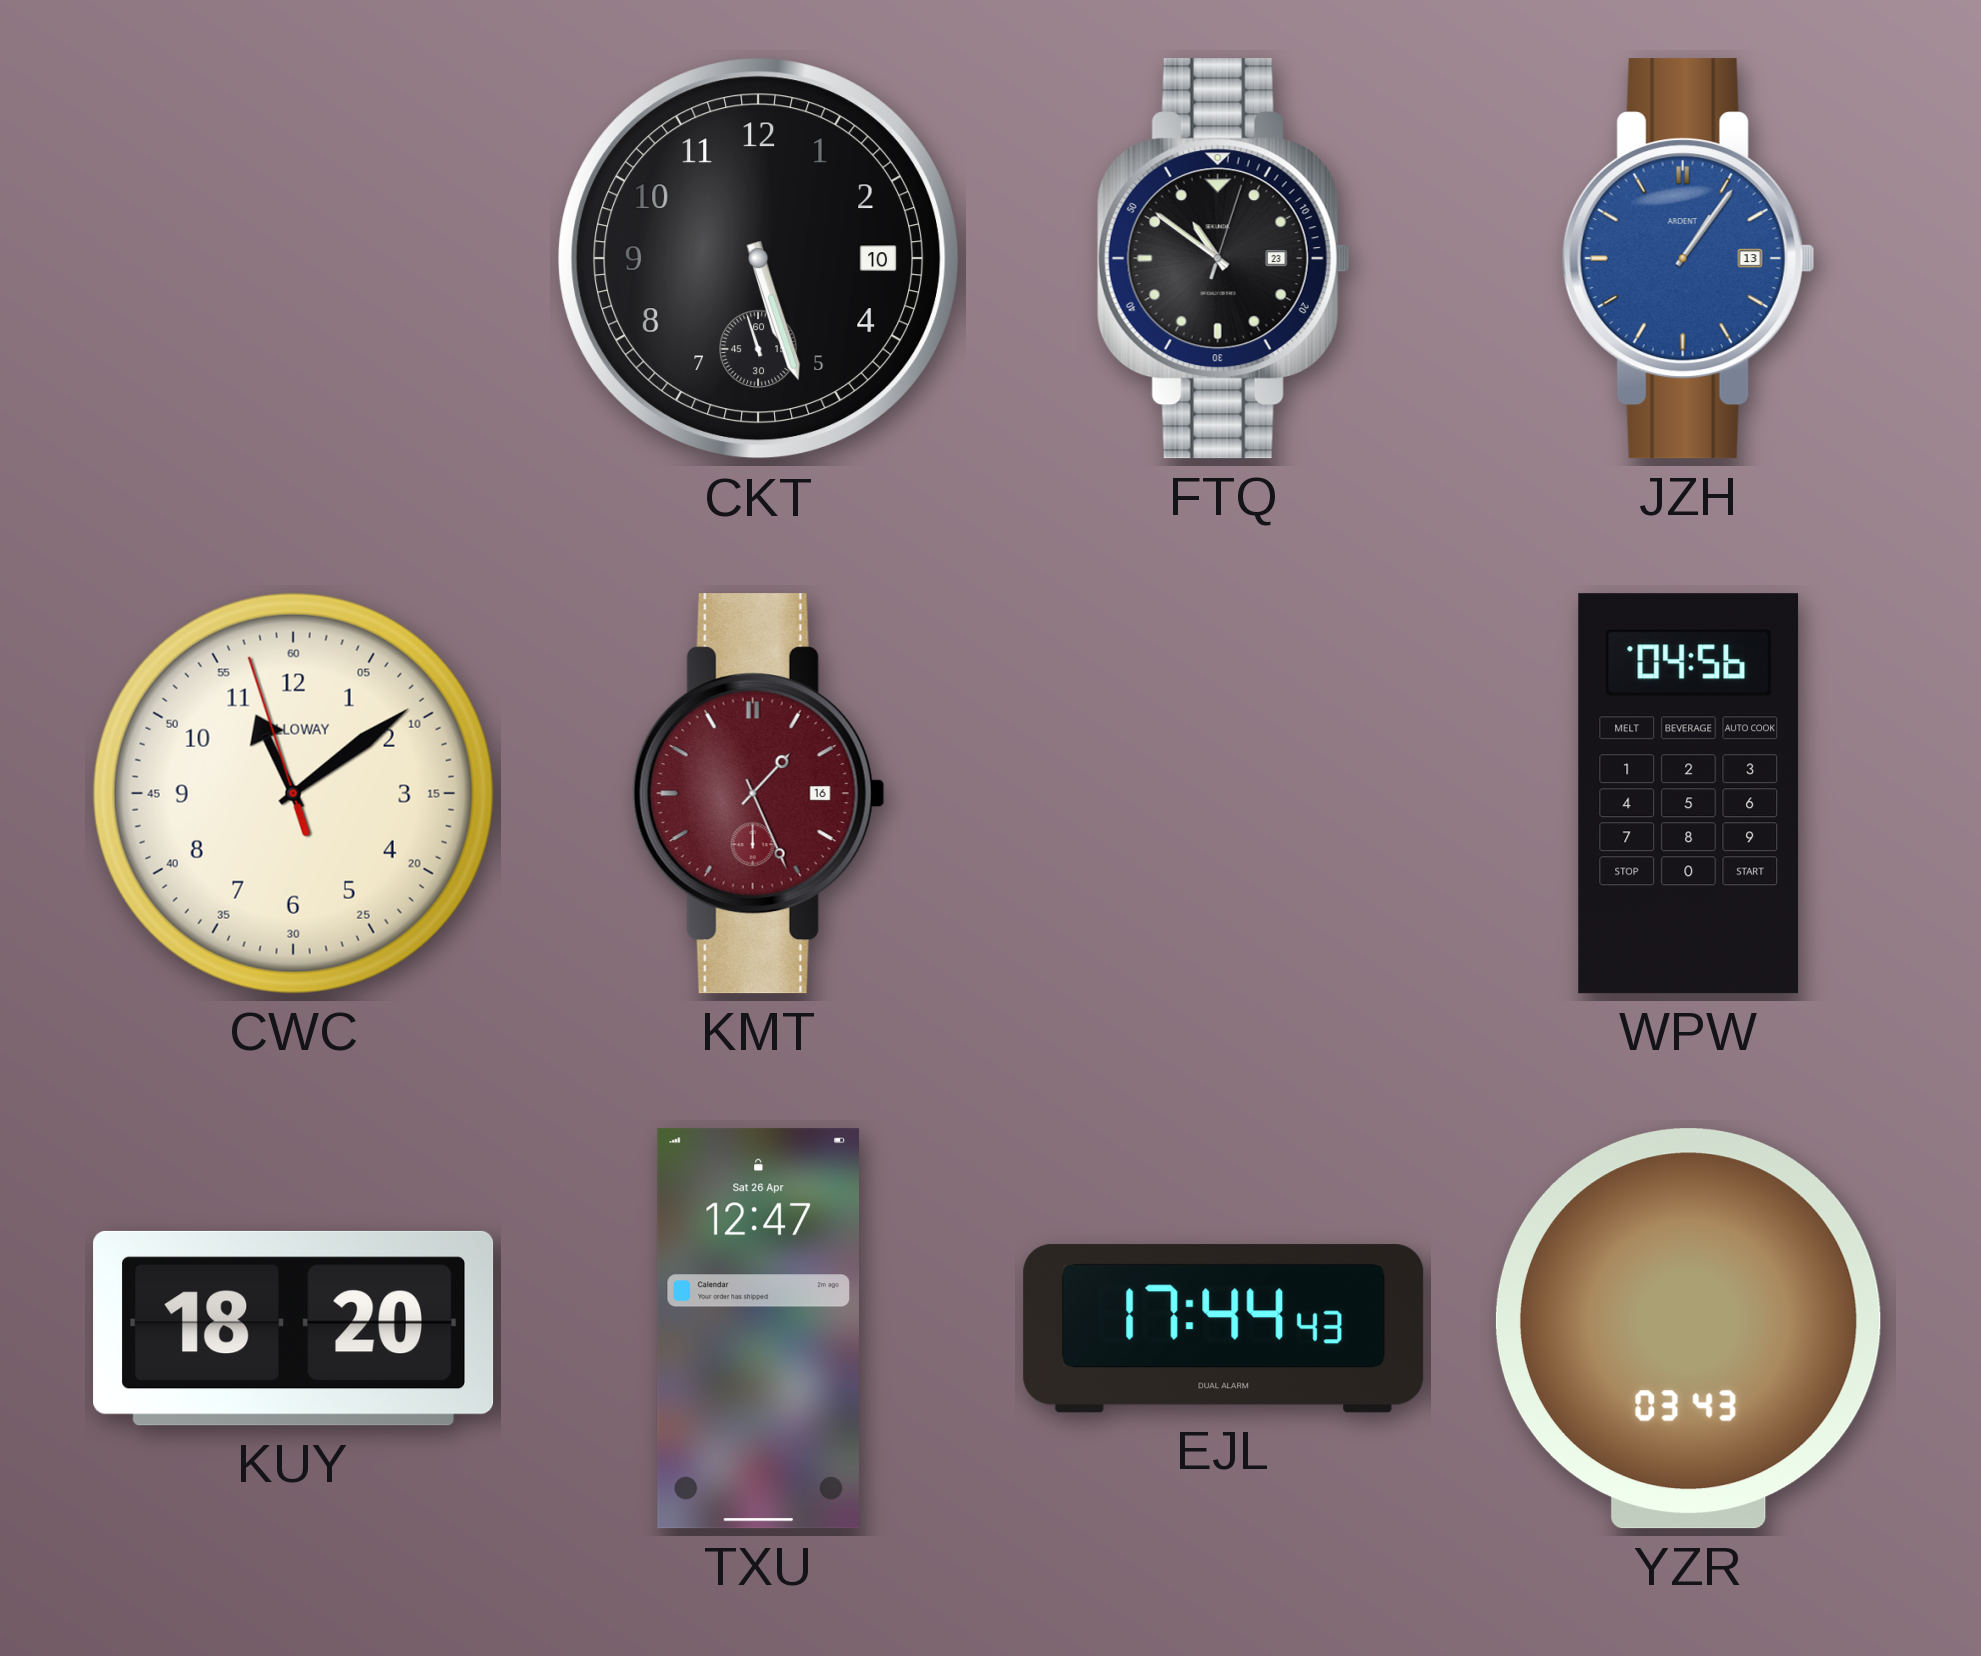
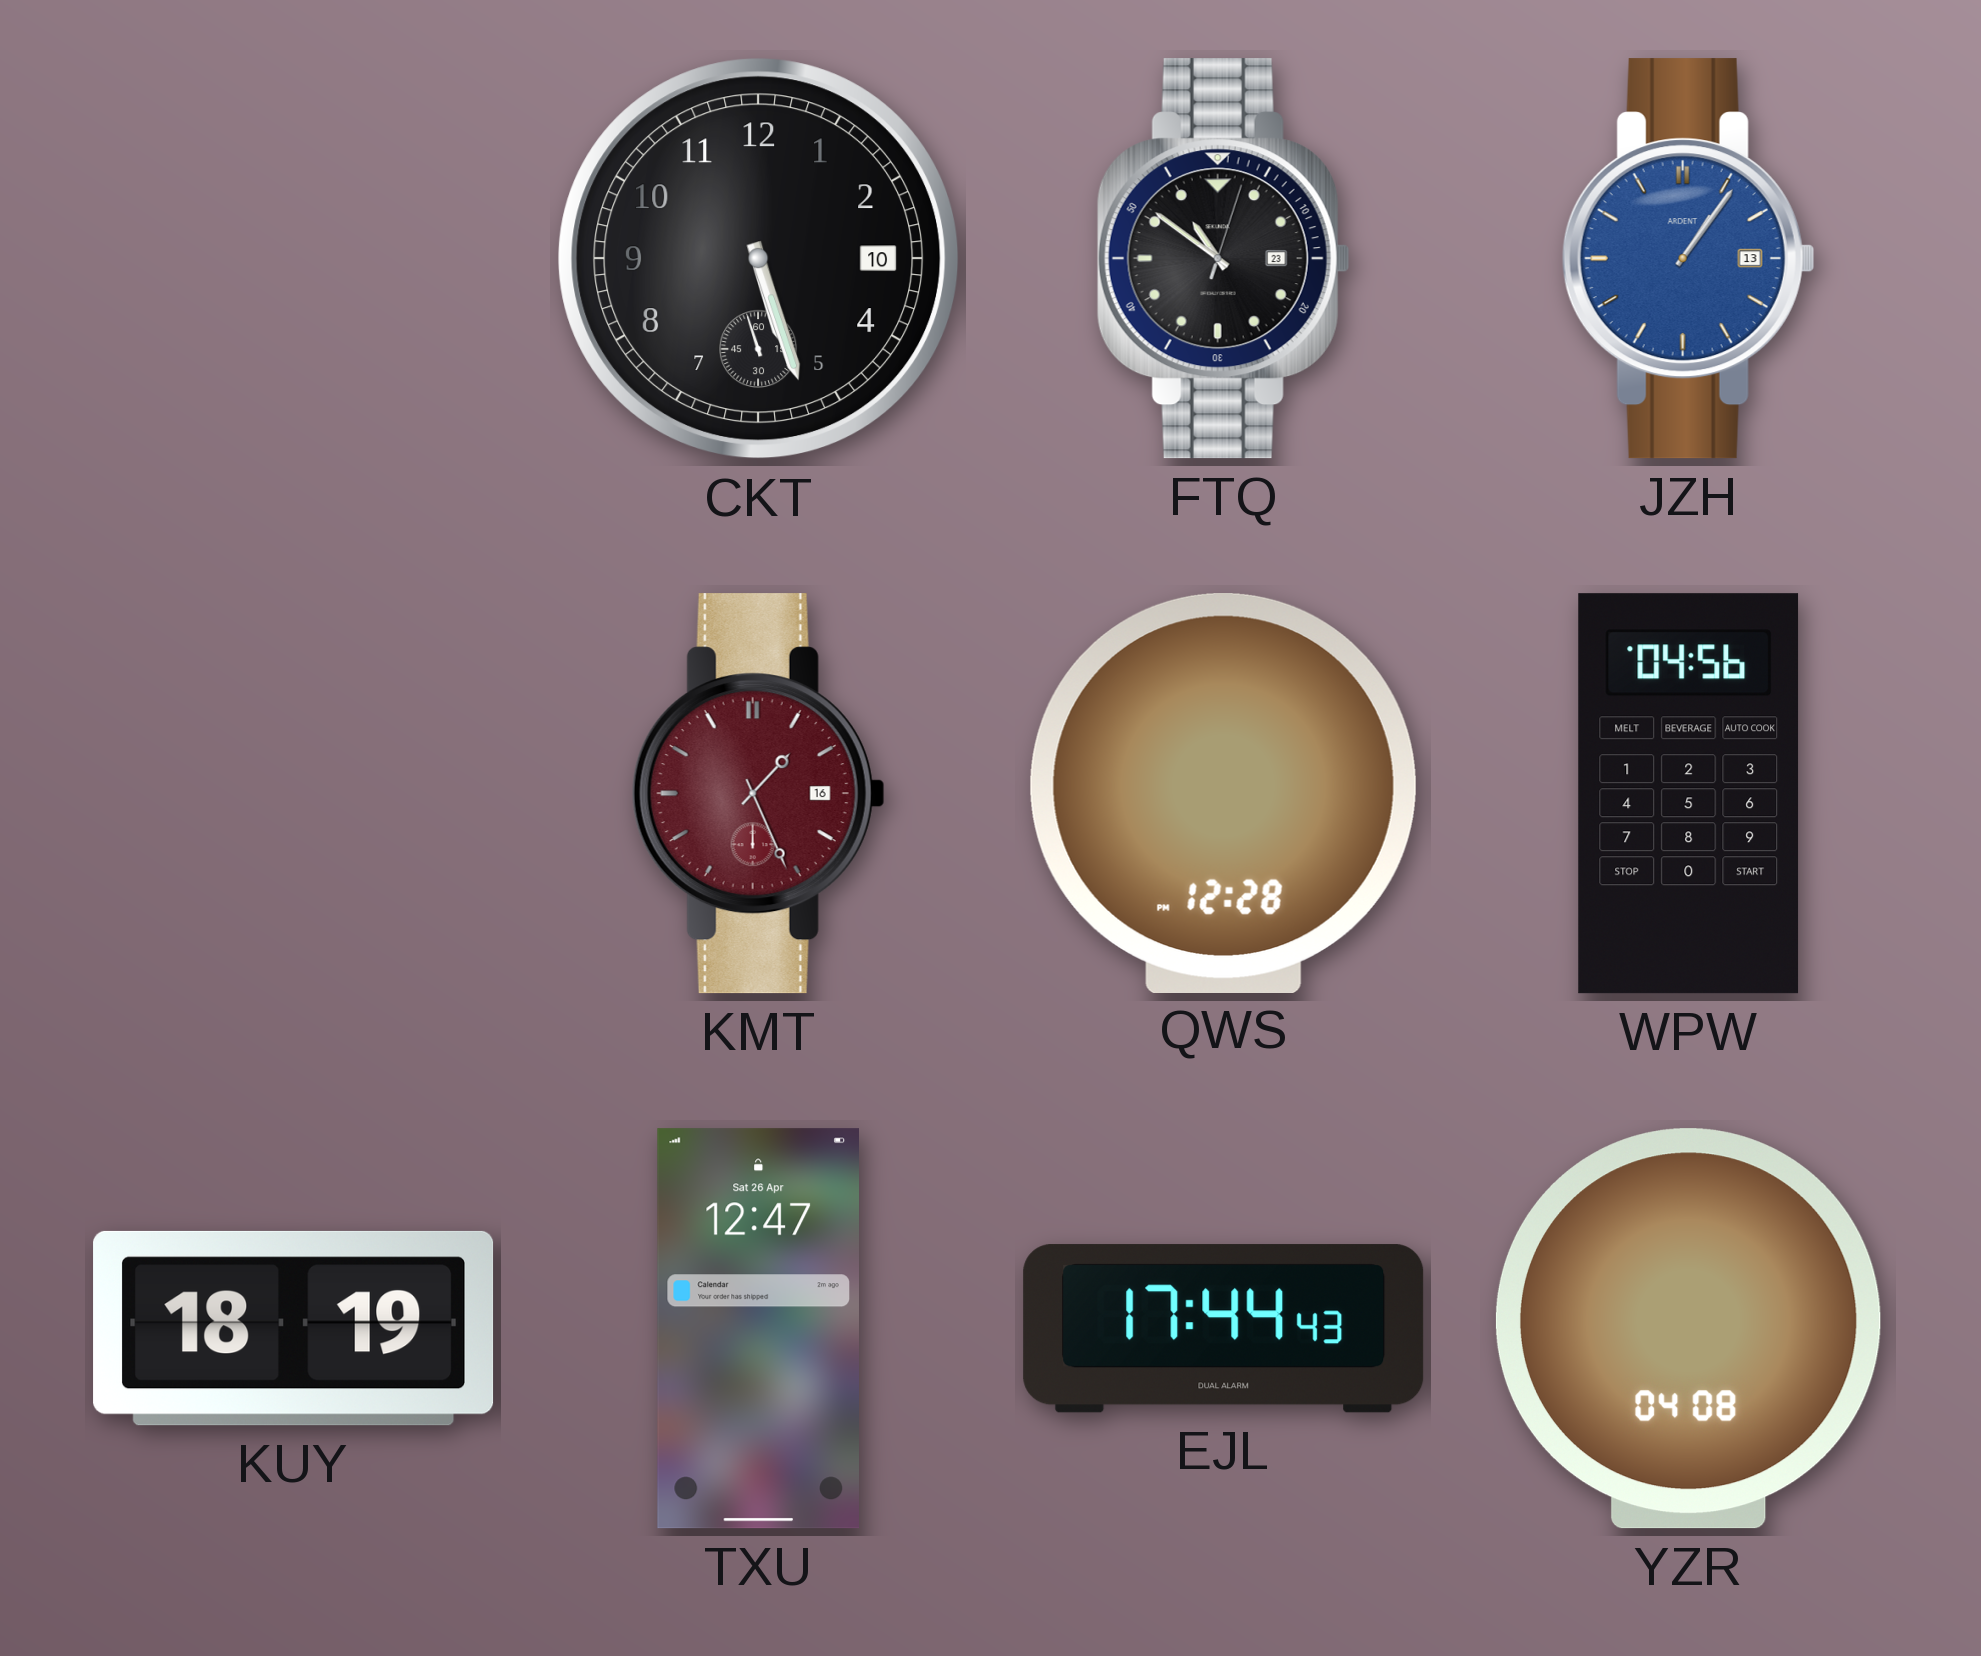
CWC: 11:08 -> none (293, 793)
QWS: none -> 12:28 (1223, 793)
KUY: 18:20 -> 18:19 (294, 1328)
YZR: 03:43 -> 04:08 (1688, 1329)
